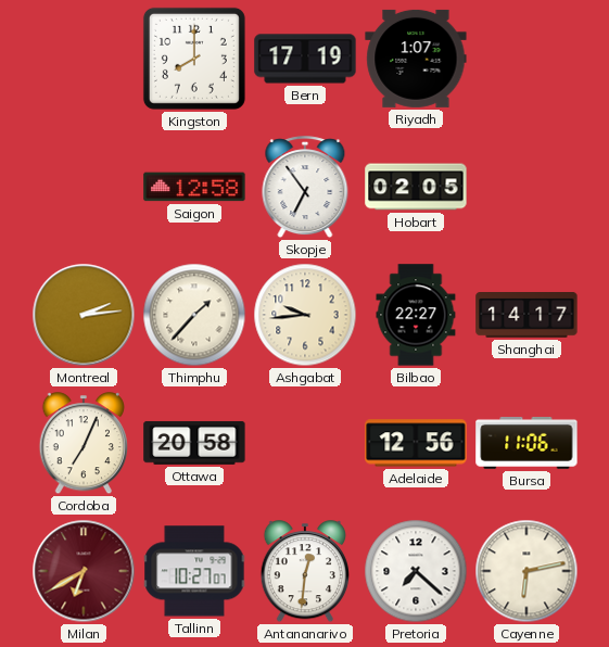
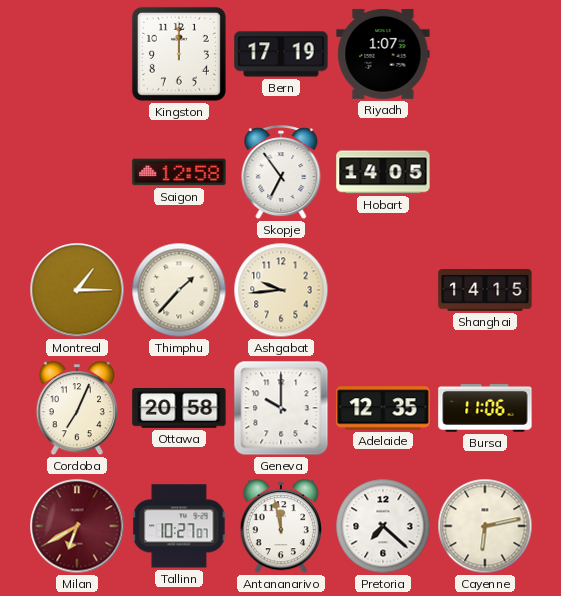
Kingston: 8:00 -> 12:00 (179, 54)
Hobart: 02:05 -> 14:05 (383, 172)
Montreal: 2:14 -> 1:15 (77, 290)
Bilbao: 22:27 -> none (416, 315)
Shanghai: 14:17 -> 14:15 (485, 291)
Geneva: none -> 10:00 (281, 408)
Adelaide: 12:56 -> 12:35 (383, 408)
Antananarivo: 12:31 -> 11:58 (280, 527)
